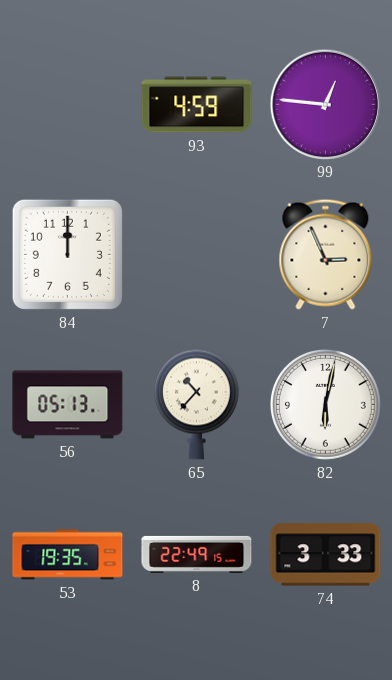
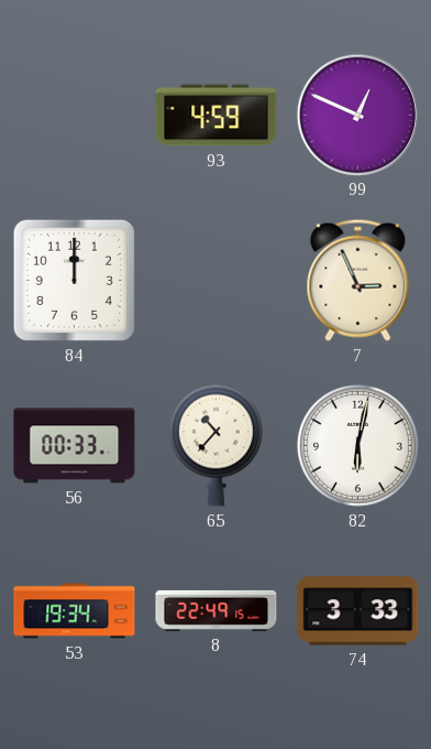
99: 12:46 -> 12:49 (357, 115)
56: 05:13 -> 00:33 (75, 446)
53: 19:35 -> 19:34 (75, 611)
